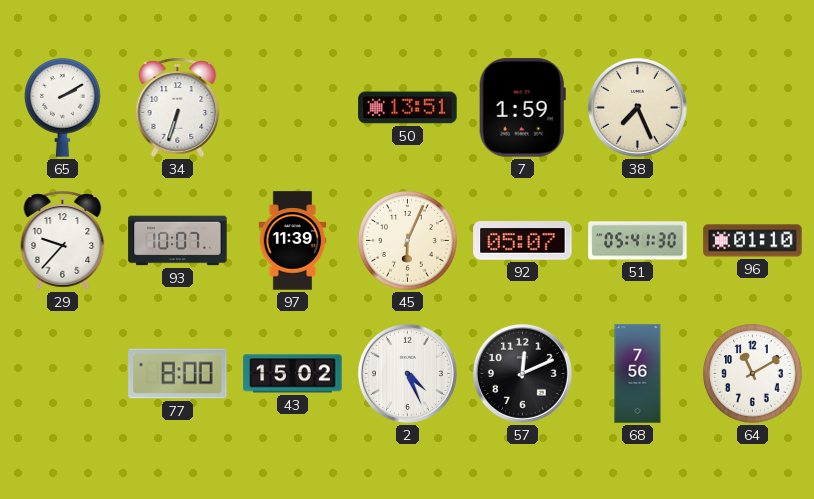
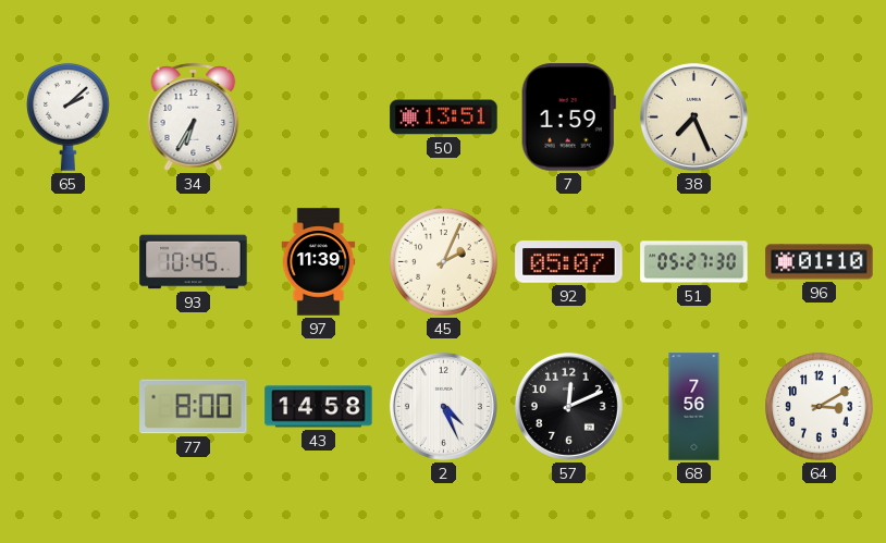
65: 2:10 -> 2:08 (69, 116)
34: 6:33 -> 6:35 (194, 116)
29: 9:37 -> none (63, 240)
93: 10:07 -> 10:45 (194, 262)
45: 6:04 -> 2:04 (444, 262)
51: 05:41 -> 05:27 (694, 262)
43: 15:02 -> 14:58 (319, 407)
64: 11:10 -> 3:10 (820, 407)
